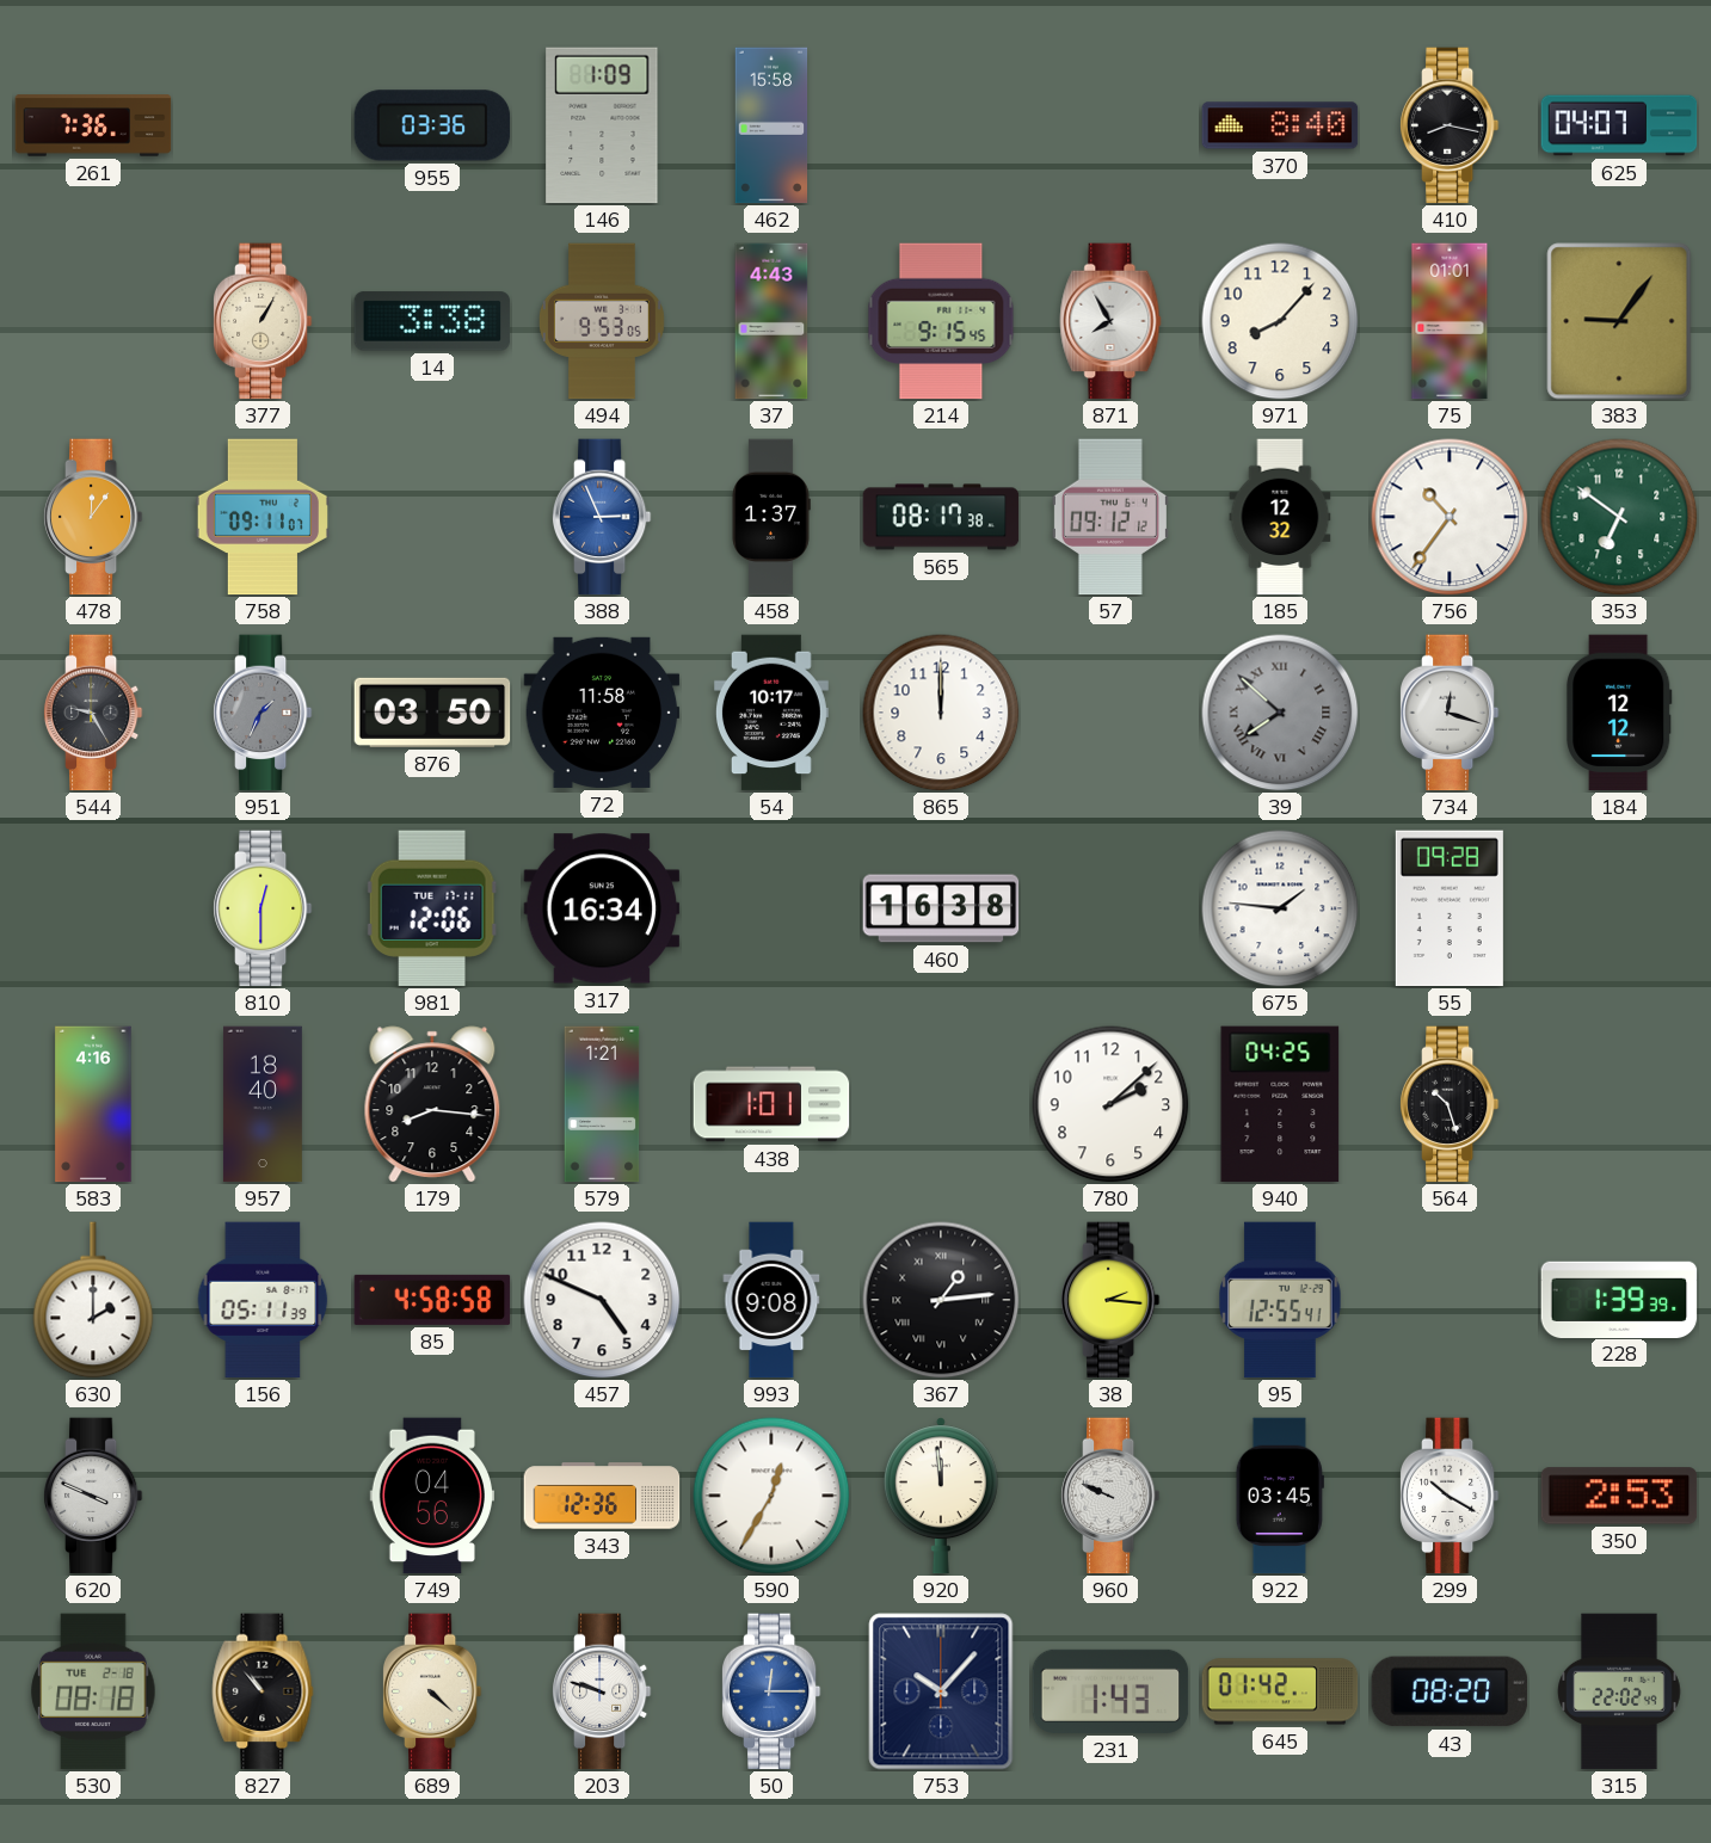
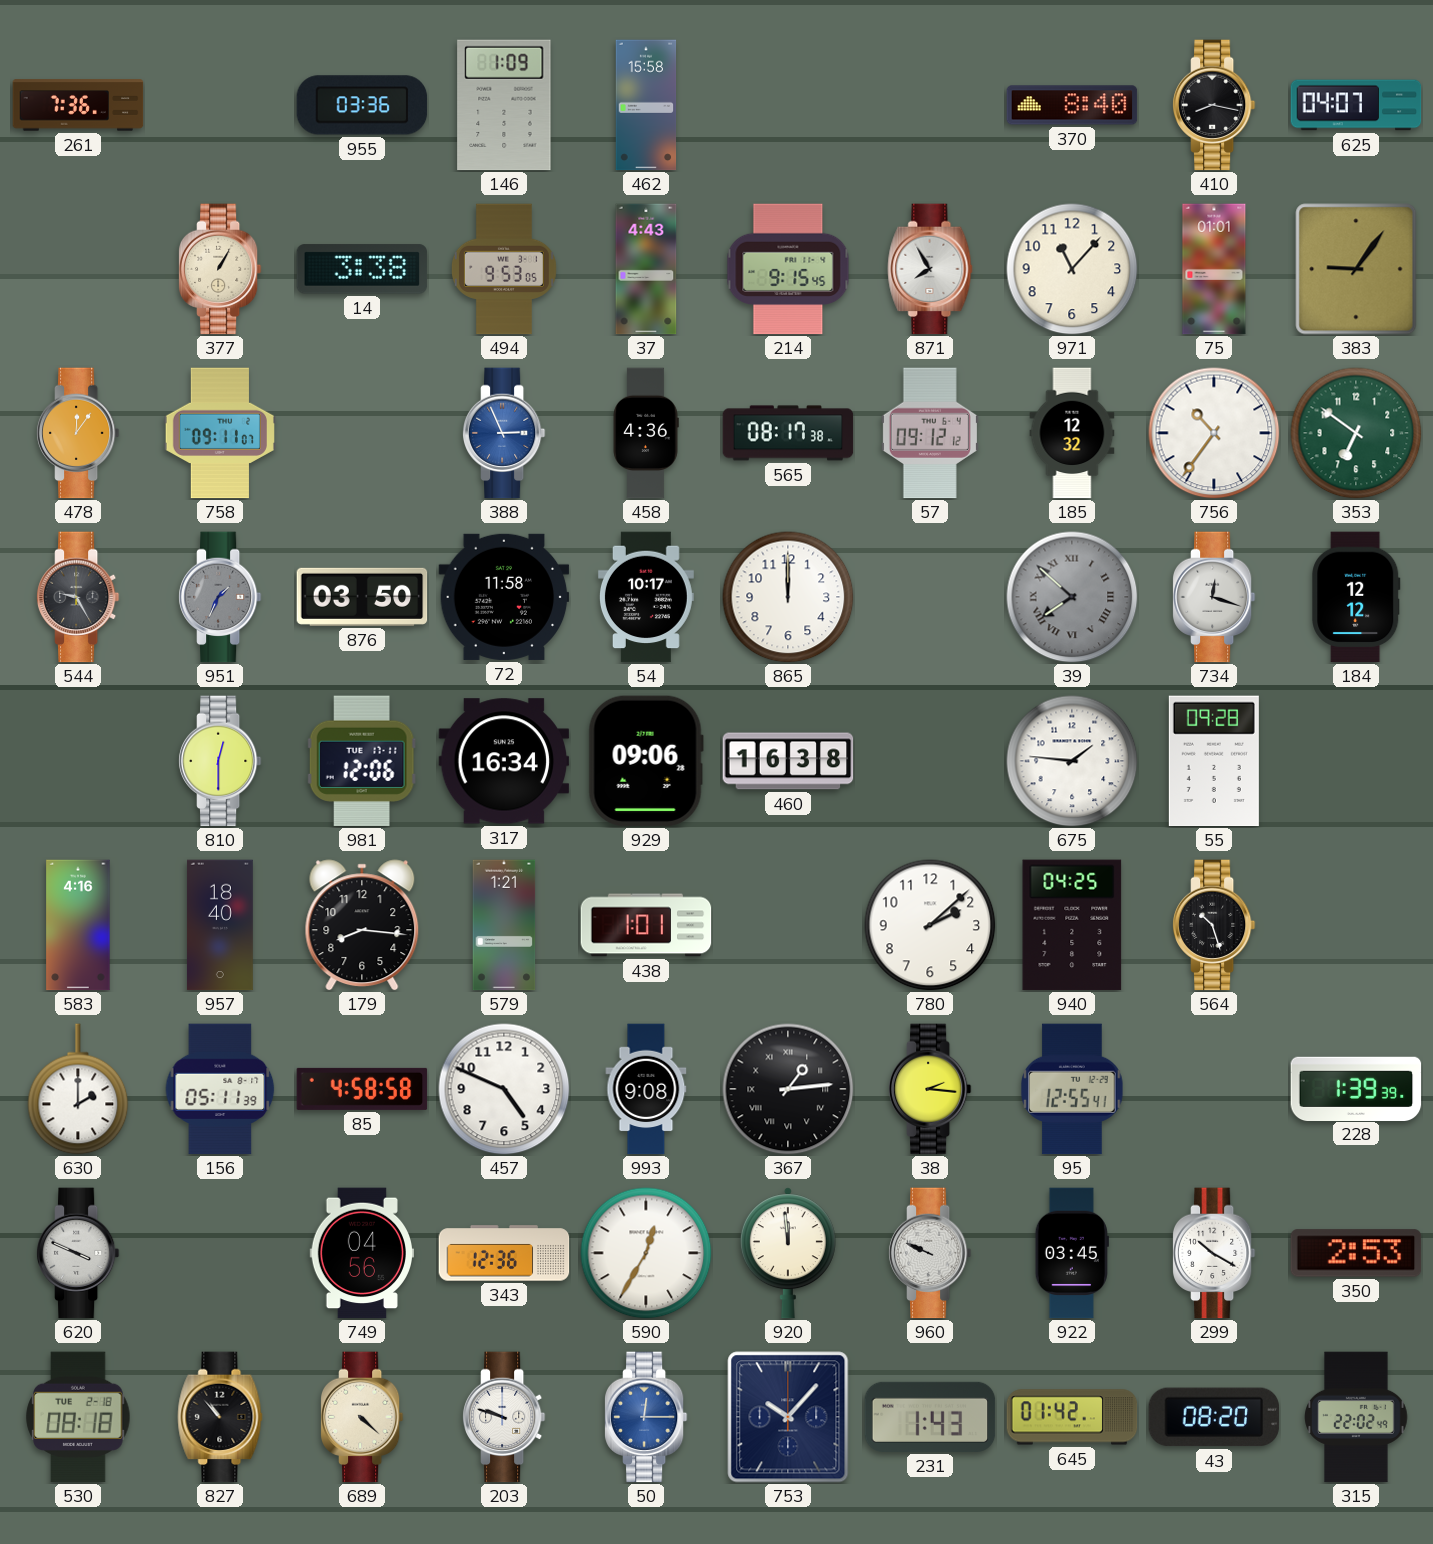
971: 8:07 -> 11:07 (1072, 269)
458: 1:37 -> 4:36 (646, 433)
929: none -> 09:06 (646, 761)
